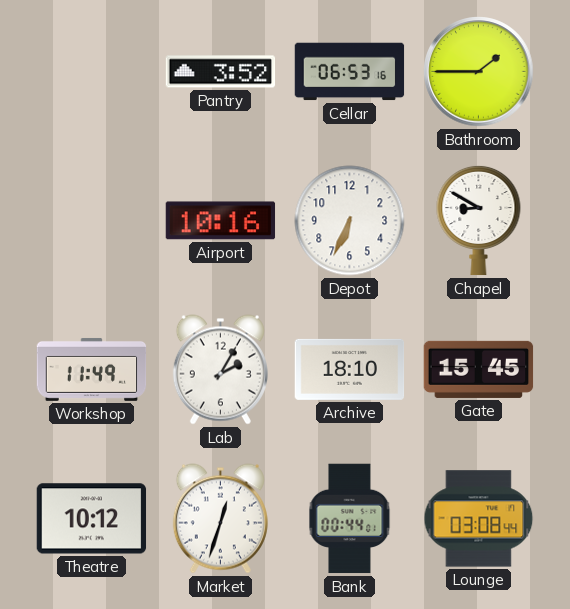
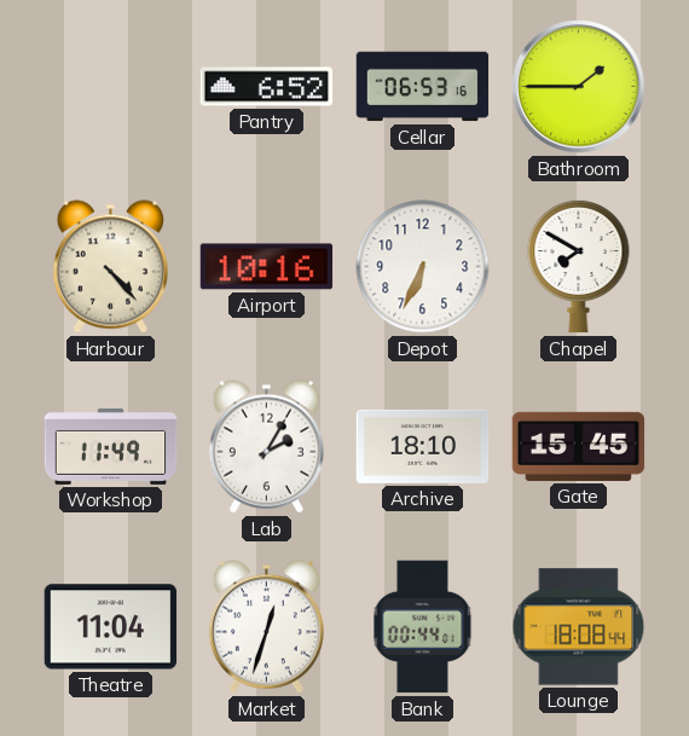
Pantry: 3:52 -> 6:52 (267, 87)
Harbour: none -> 4:23 (110, 267)
Chapel: 8:50 -> 7:50 (579, 266)
Theatre: 10:12 -> 11:04 (111, 627)
Lounge: 03:08 -> 18:08 (579, 627)
